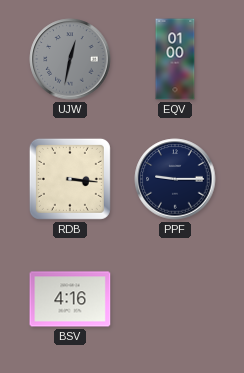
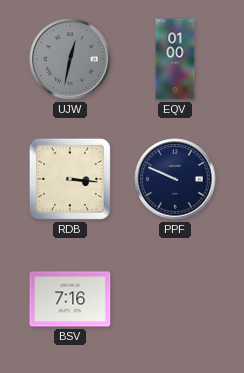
PPF: 9:15 -> 9:49 (175, 179)
BSV: 4:16 -> 7:16 (70, 299)
